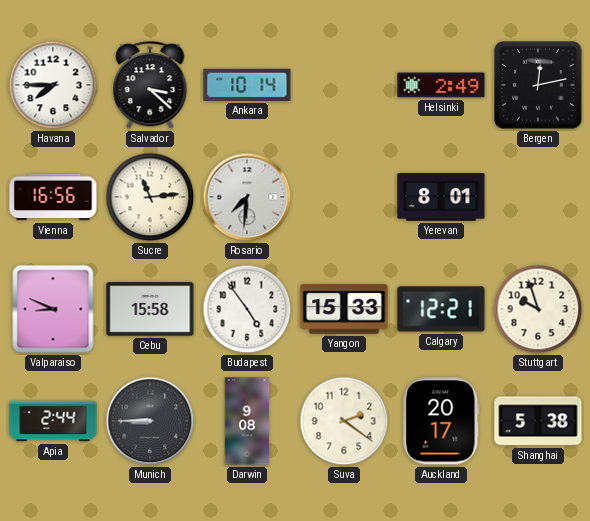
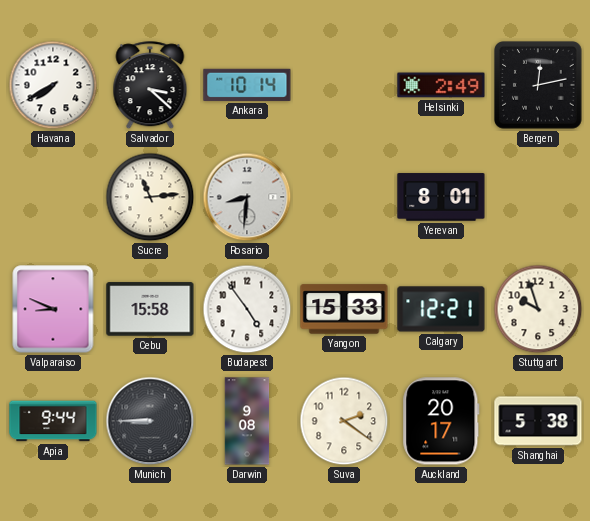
Havana: 7:45 -> 7:40 (53, 85)
Vienna: 16:56 -> none (53, 197)
Rosario: 7:31 -> 8:31 (247, 197)
Apia: 2:44 -> 9:44 (53, 421)
